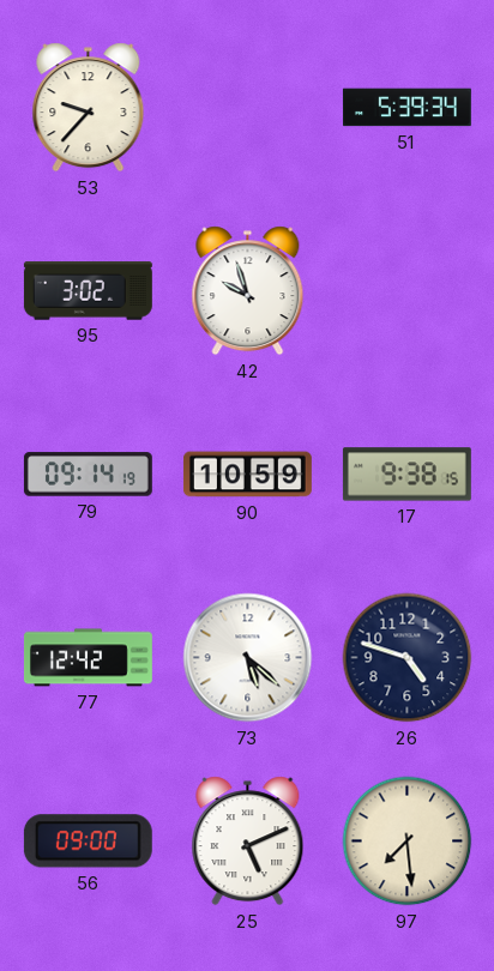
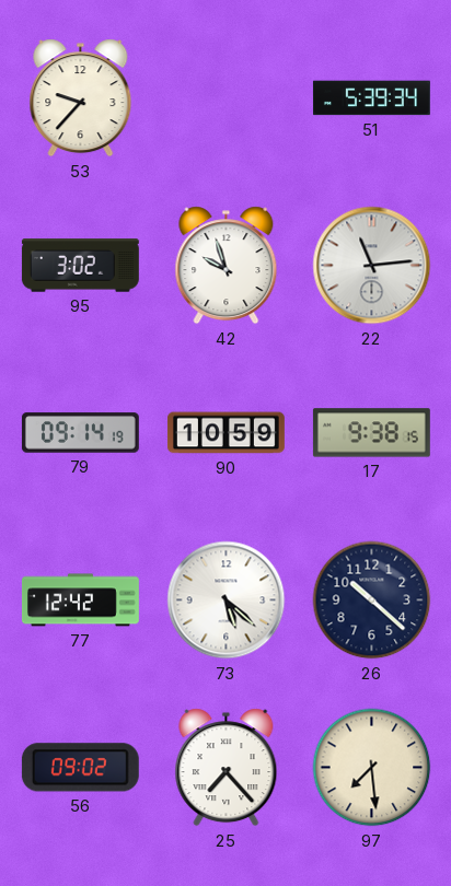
22: none -> 11:14 (372, 266)
26: 4:48 -> 10:22 (372, 601)
56: 09:00 -> 09:02 (80, 768)
25: 5:11 -> 7:23 (227, 768)
